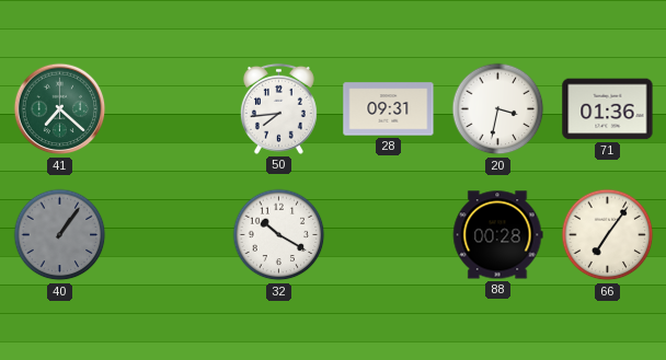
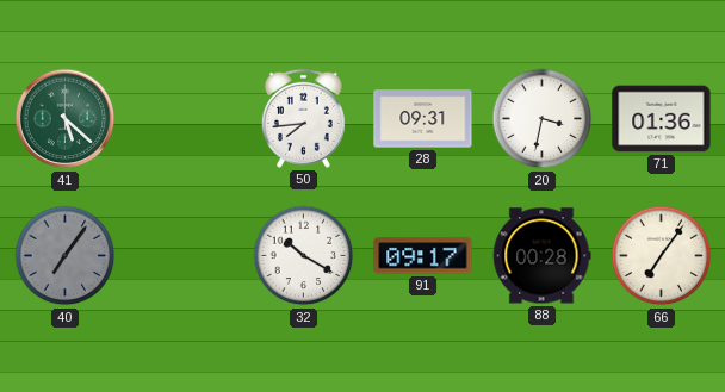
41: 7:22 -> 5:22 (66, 119)
40: 1:06 -> 7:06 (66, 256)
91: none -> 09:17 (423, 256)
